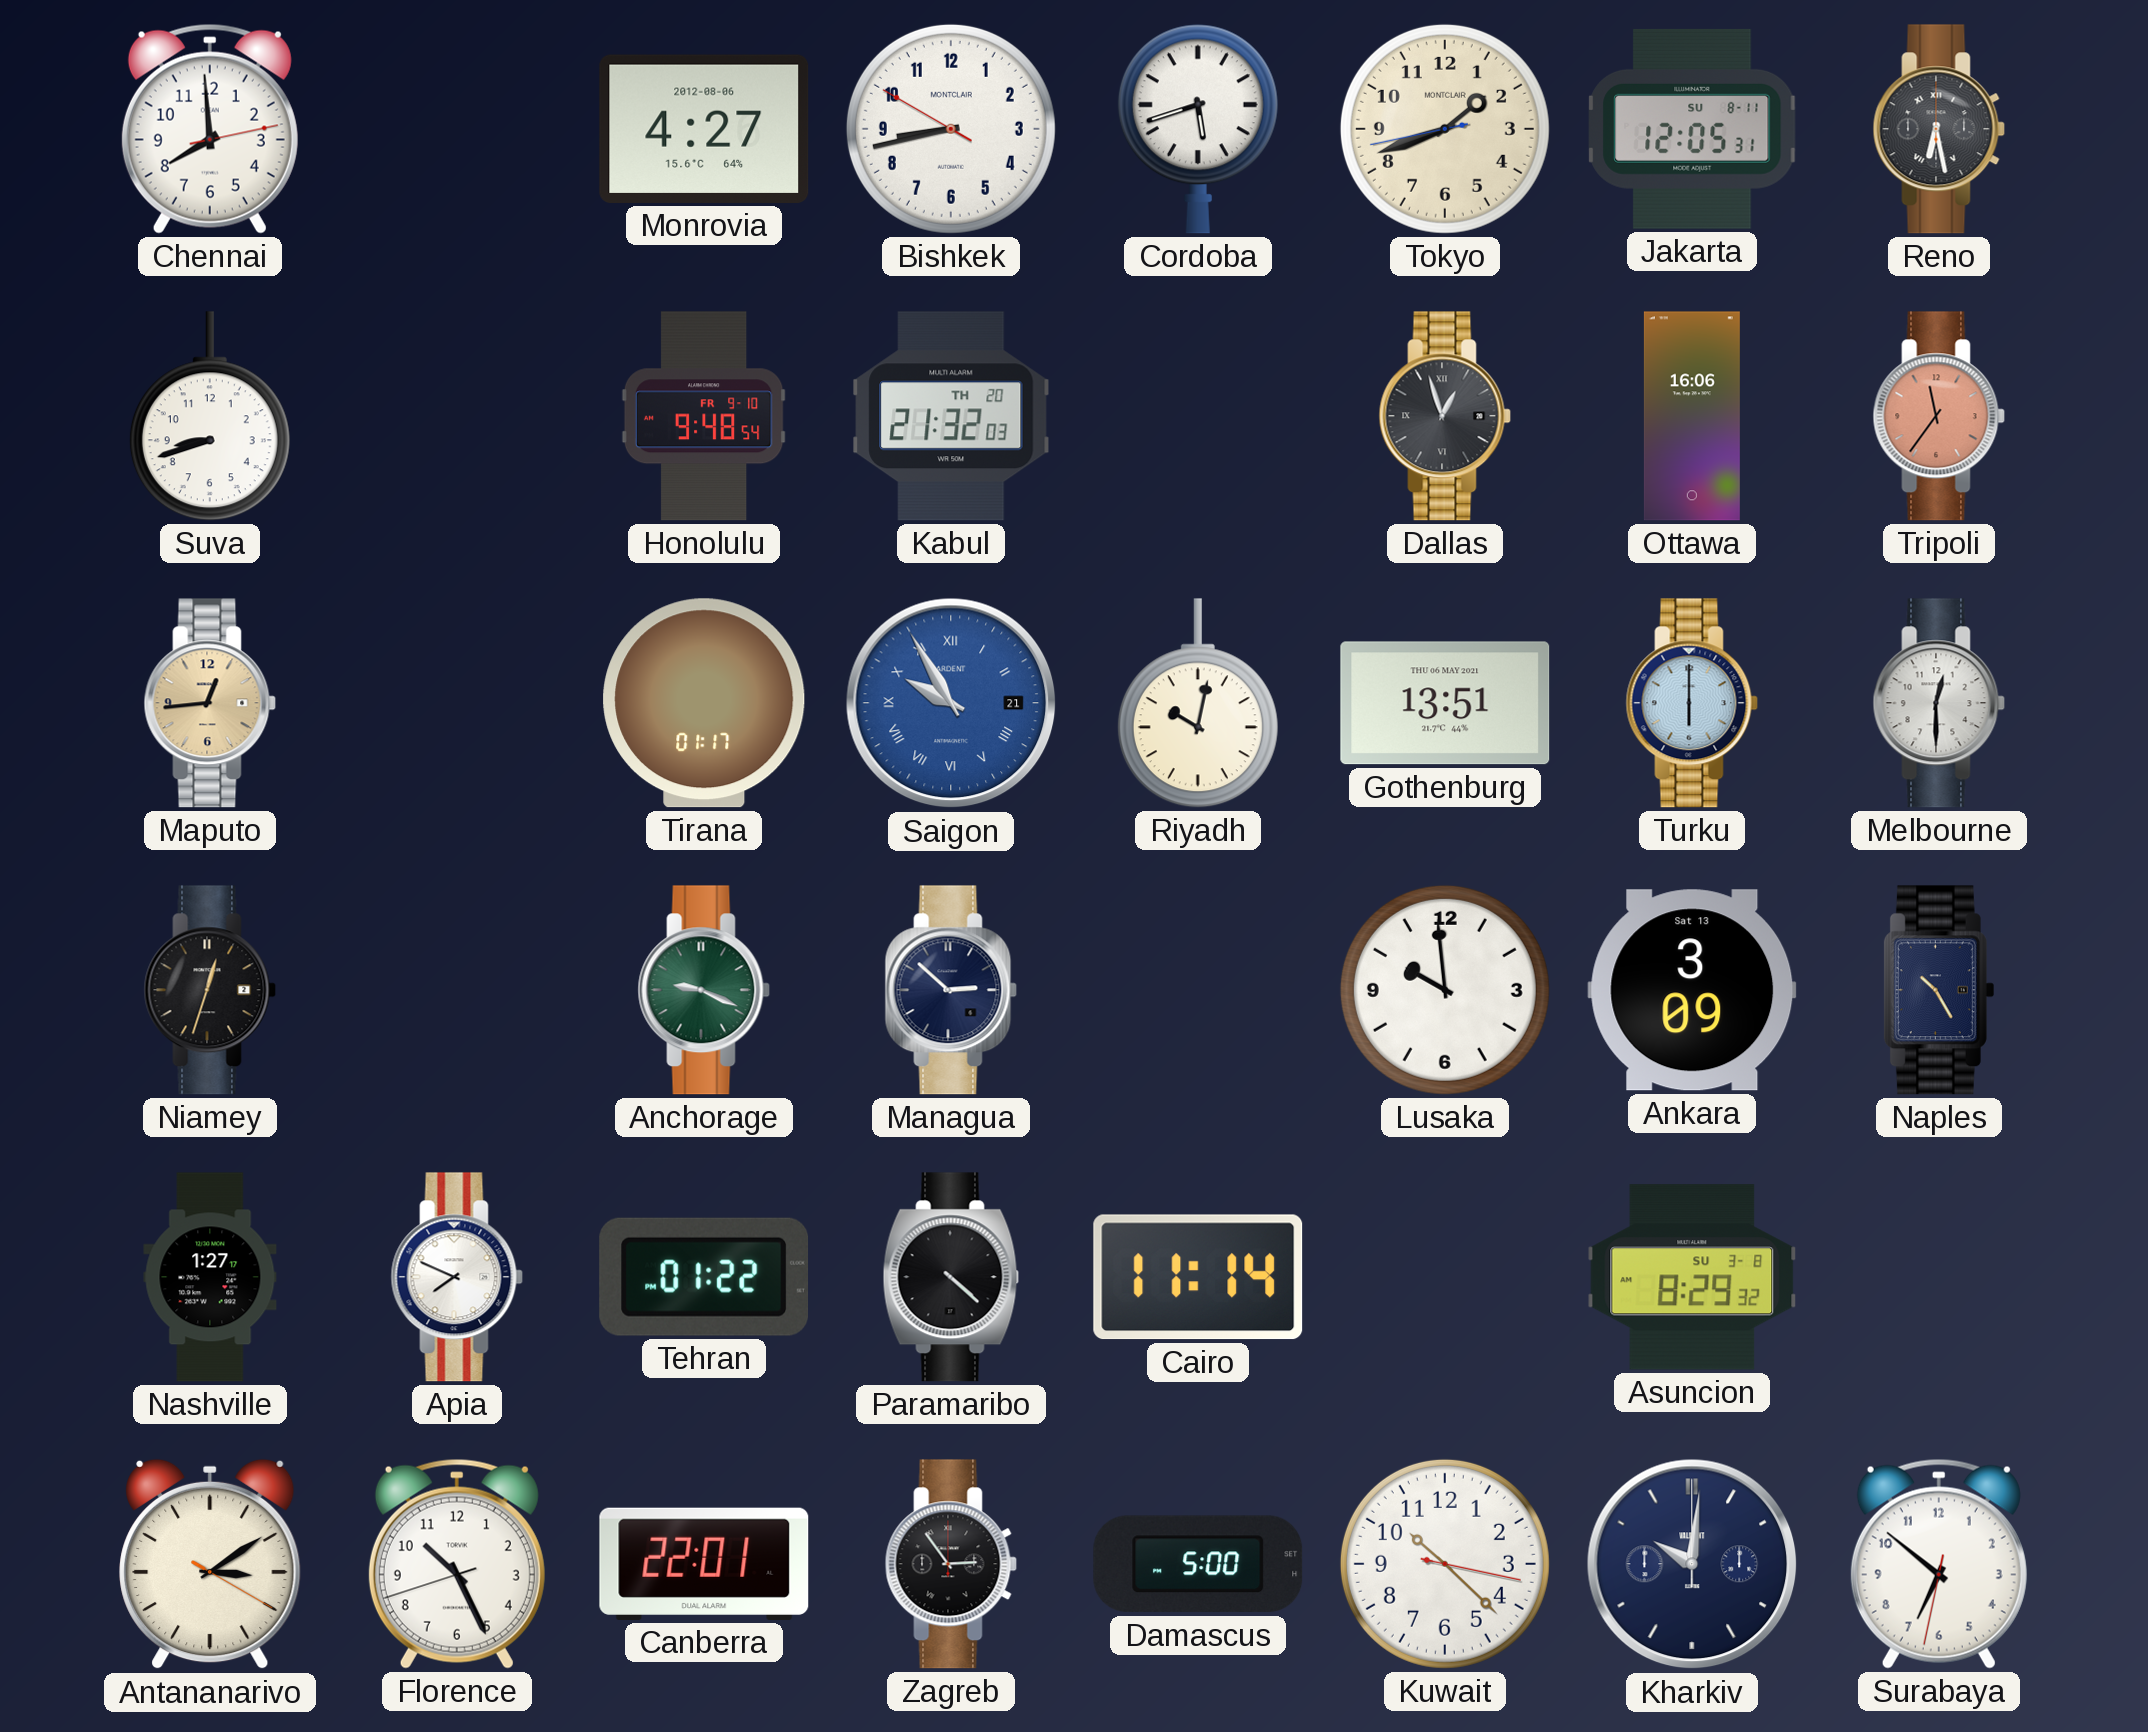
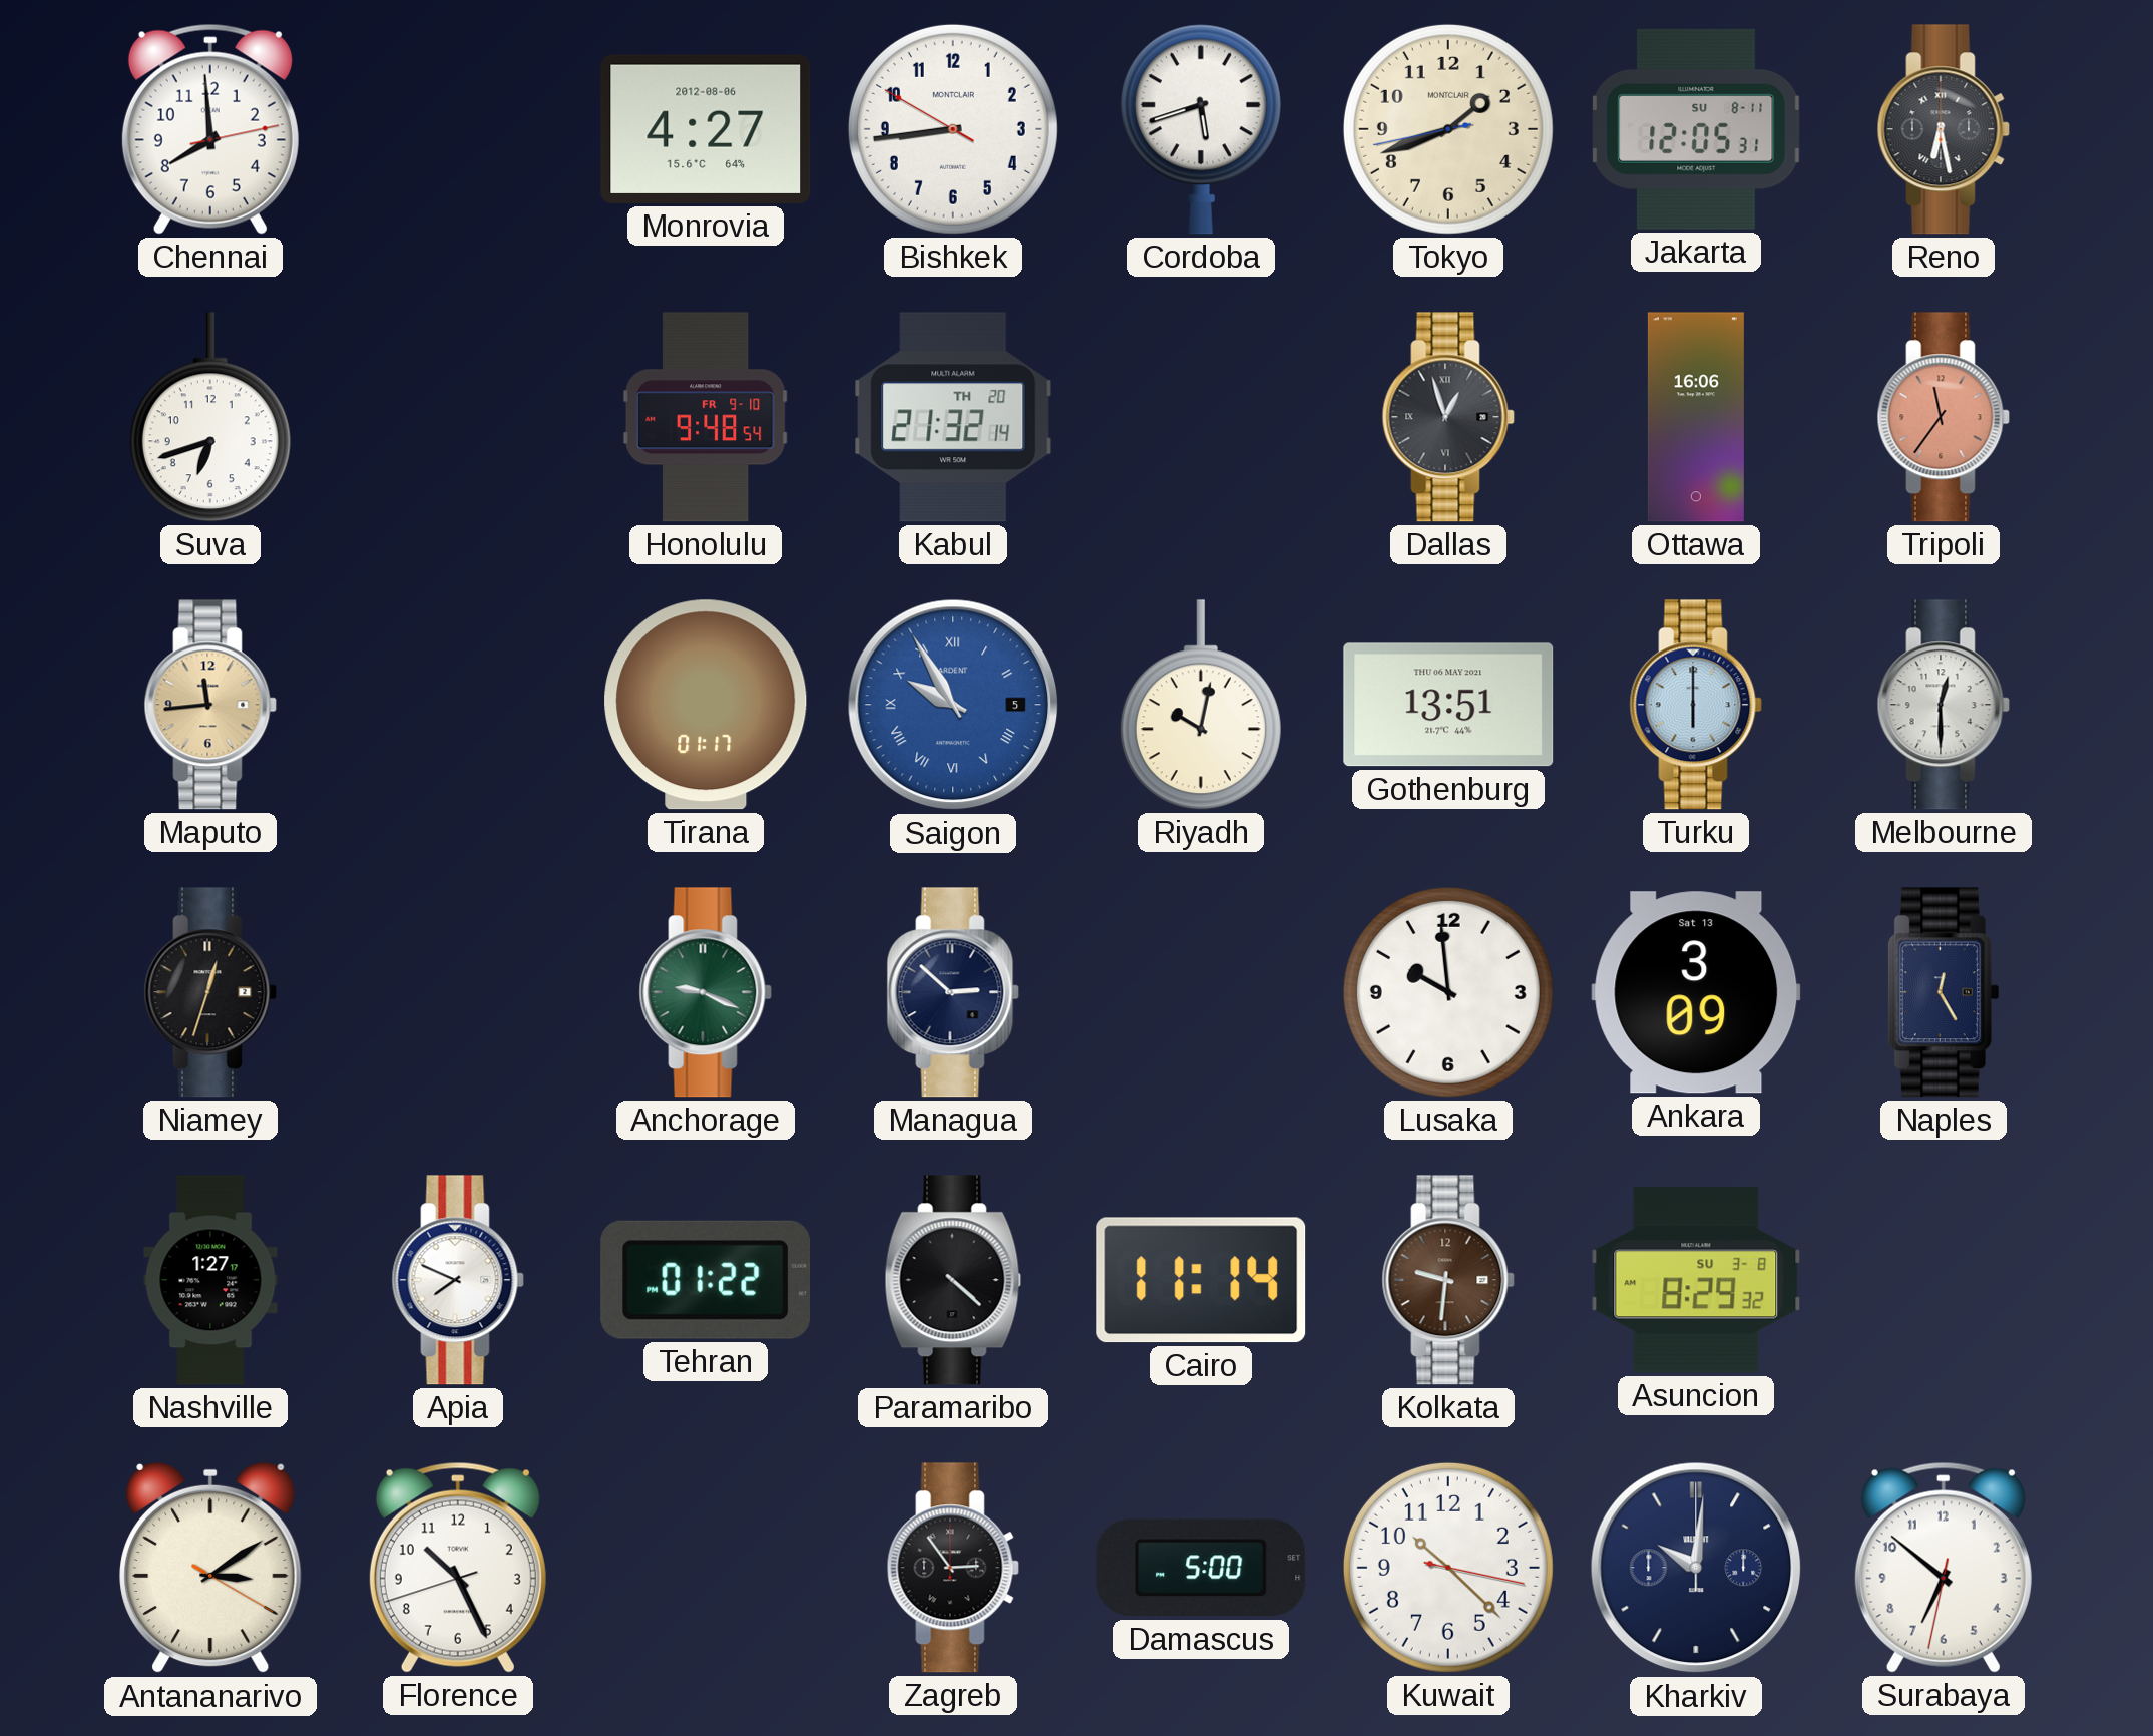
Bishkek: 8:42 -> 8:43 (953, 129)
Suva: 8:42 -> 6:42 (210, 417)
Kabul: 21:32:03 -> 21:32:14 (953, 417)
Maputo: 12:44 -> 11:44 (210, 705)
Saigon date: 21 -> 5 (953, 705)
Naples: 10:25 -> 12:25 (1944, 992)
Kolkata: none -> 9:31 (1448, 1280)
Canberra: 22:01 -> none (704, 1564)
